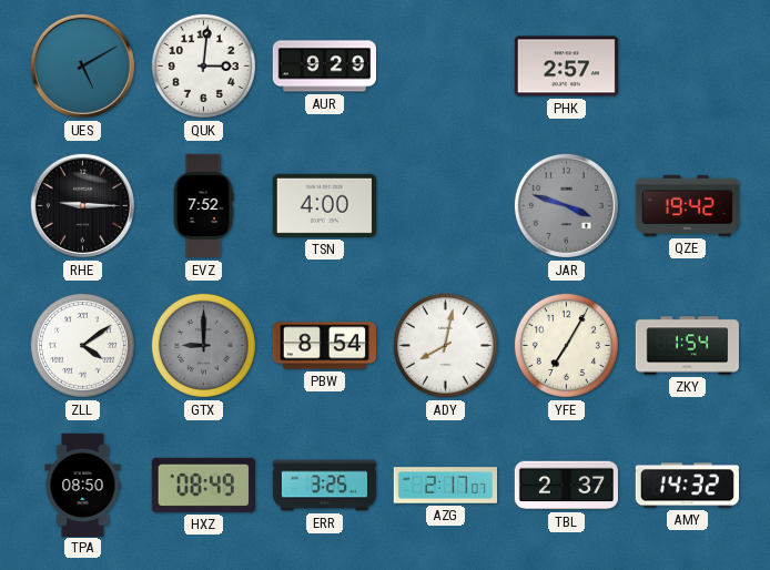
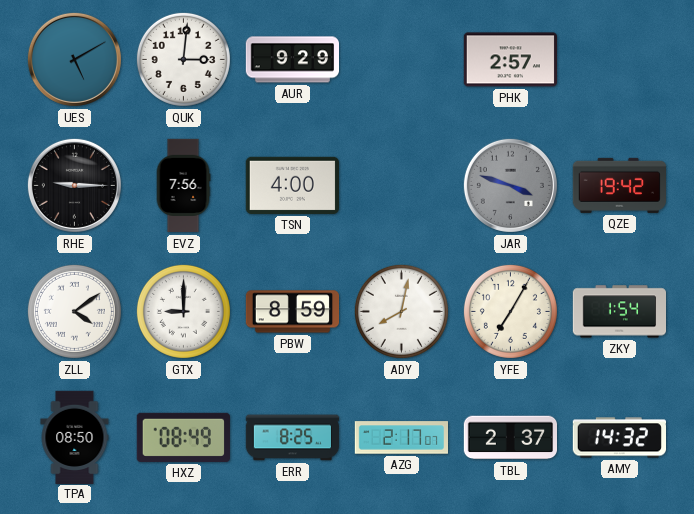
EVZ: 7:52 -> 7:56 (183, 186)
GTX dial: grey -> white (183, 311)
PBW: 8:54 -> 8:59 (292, 312)
ERR: 3:25 -> 8:25 (293, 438)
